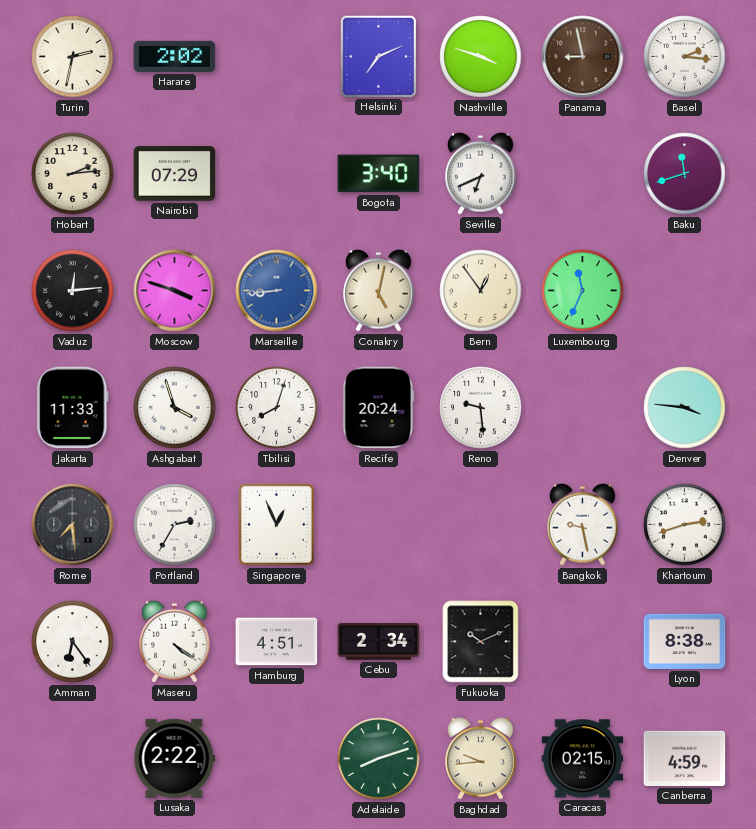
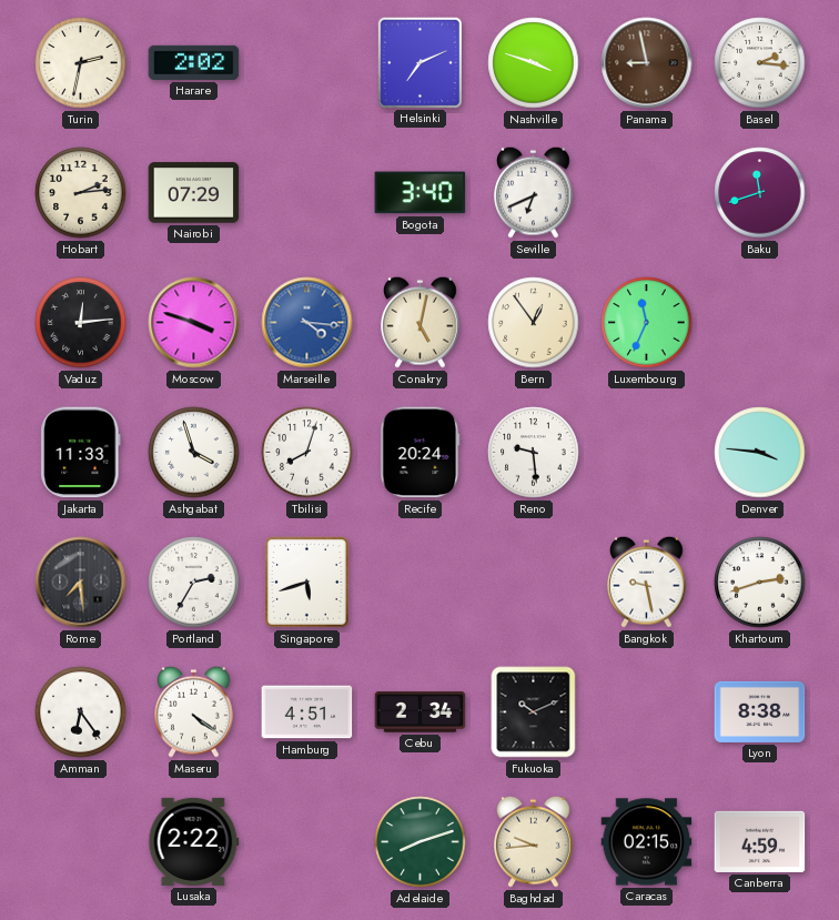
Marseille: 8:44 -> 4:16 (307, 323)
Singapore: 12:56 -> 5:42 (307, 583)
